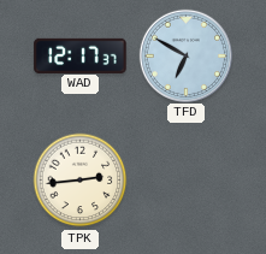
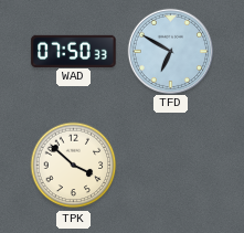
WAD: 12:17 -> 07:50 (74, 51)
TPK: 2:44 -> 3:52 (74, 166)
